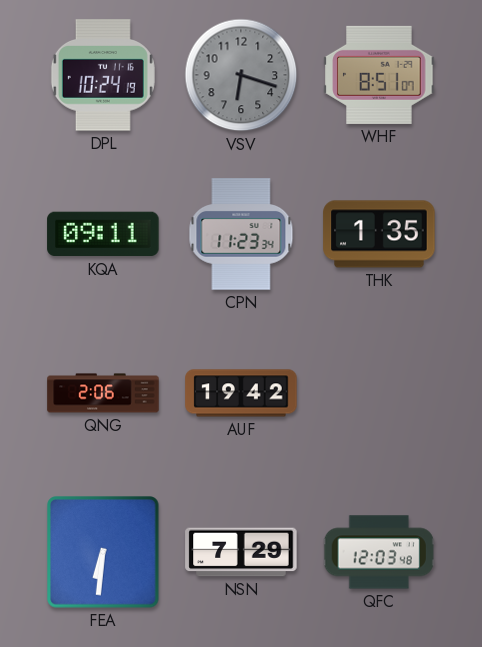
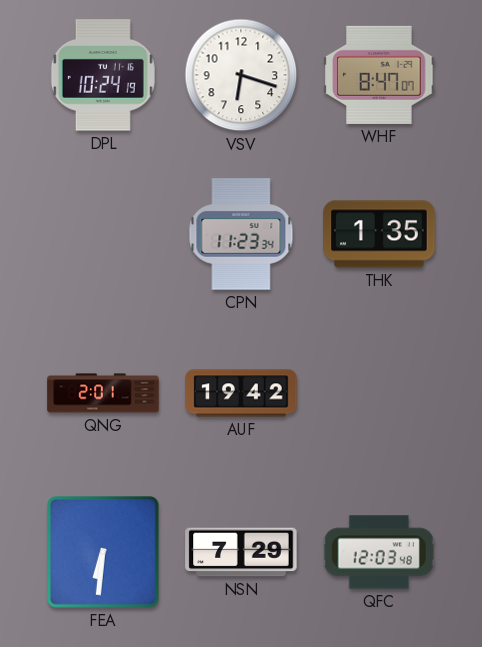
VSV dial: grey -> white (241, 75)
WHF: 8:51 -> 8:47 (379, 75)
KQA: 09:11 -> none (103, 234)
QNG: 2:06 -> 2:01 (103, 393)
